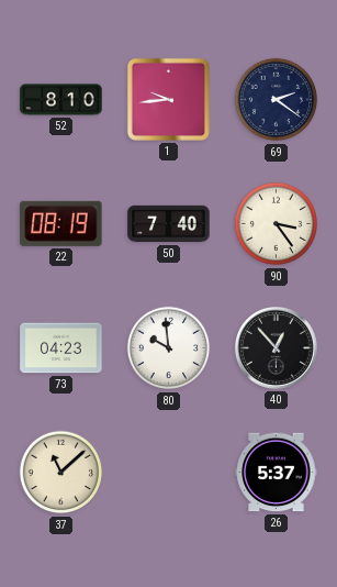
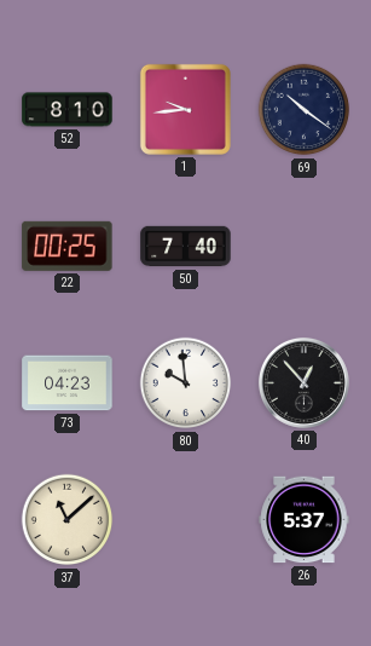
69: 2:21 -> 10:21 (305, 110)
22: 08:19 -> 00:25 (68, 246)
90: 3:24 -> none (277, 224)
